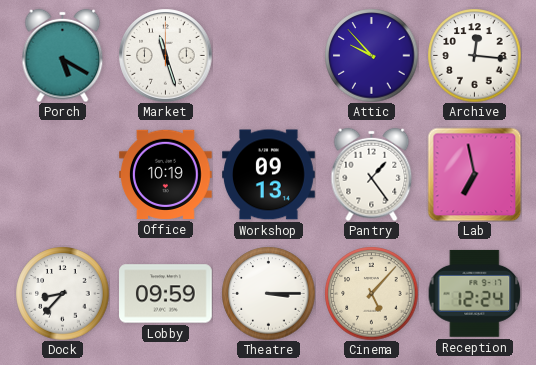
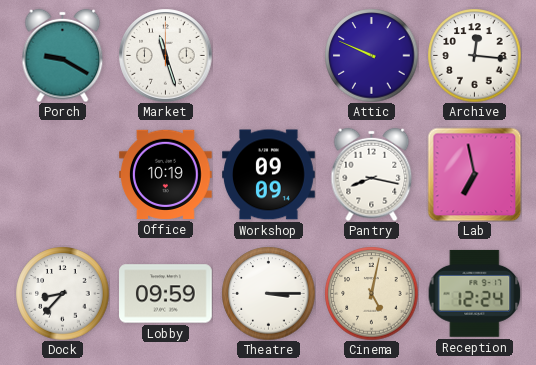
Porch: 5:20 -> 9:20 (63, 55)
Attic: 9:53 -> 9:49 (371, 55)
Workshop: 09:13 -> 09:09 (269, 175)
Pantry: 1:24 -> 8:17 (372, 174)
Cinema: 5:07 -> 5:02 (371, 293)
